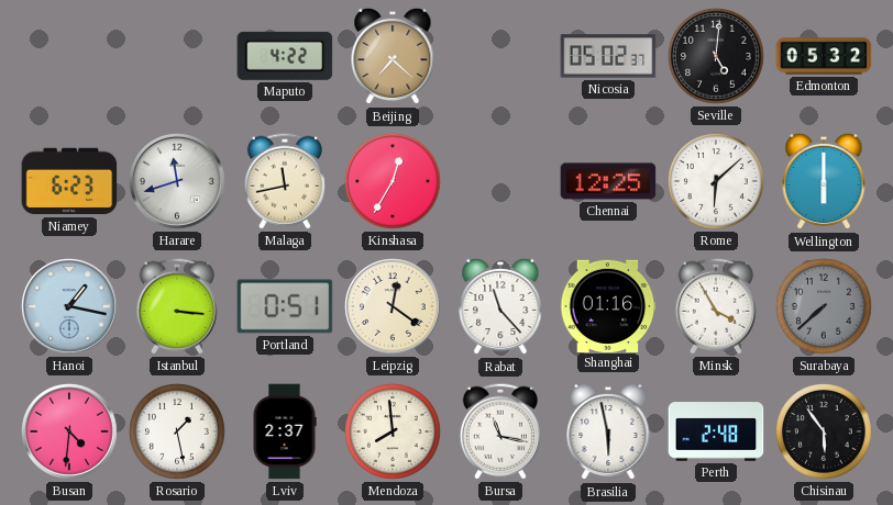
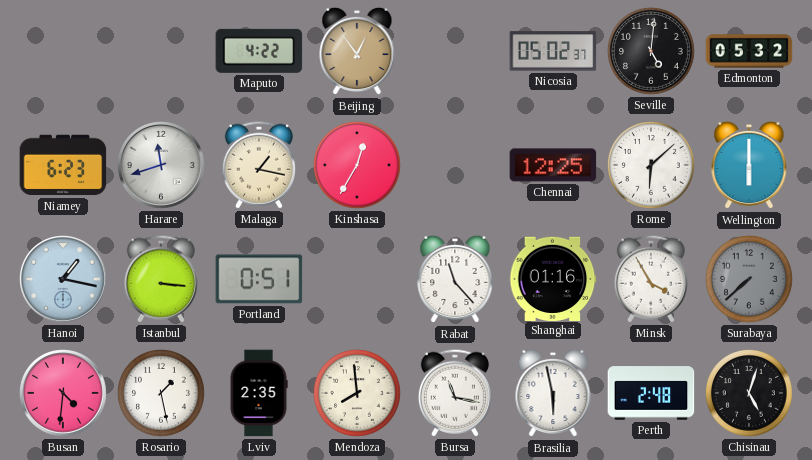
Beijing: 7:22 -> 12:54 (357, 51)
Malaga: 11:43 -> 1:17 (259, 165)
Leipzig: 12:21 -> none (394, 307)
Lviv: 2:37 -> 2:35 (259, 393)
Chisinau: 5:54 -> 5:03 (750, 394)
